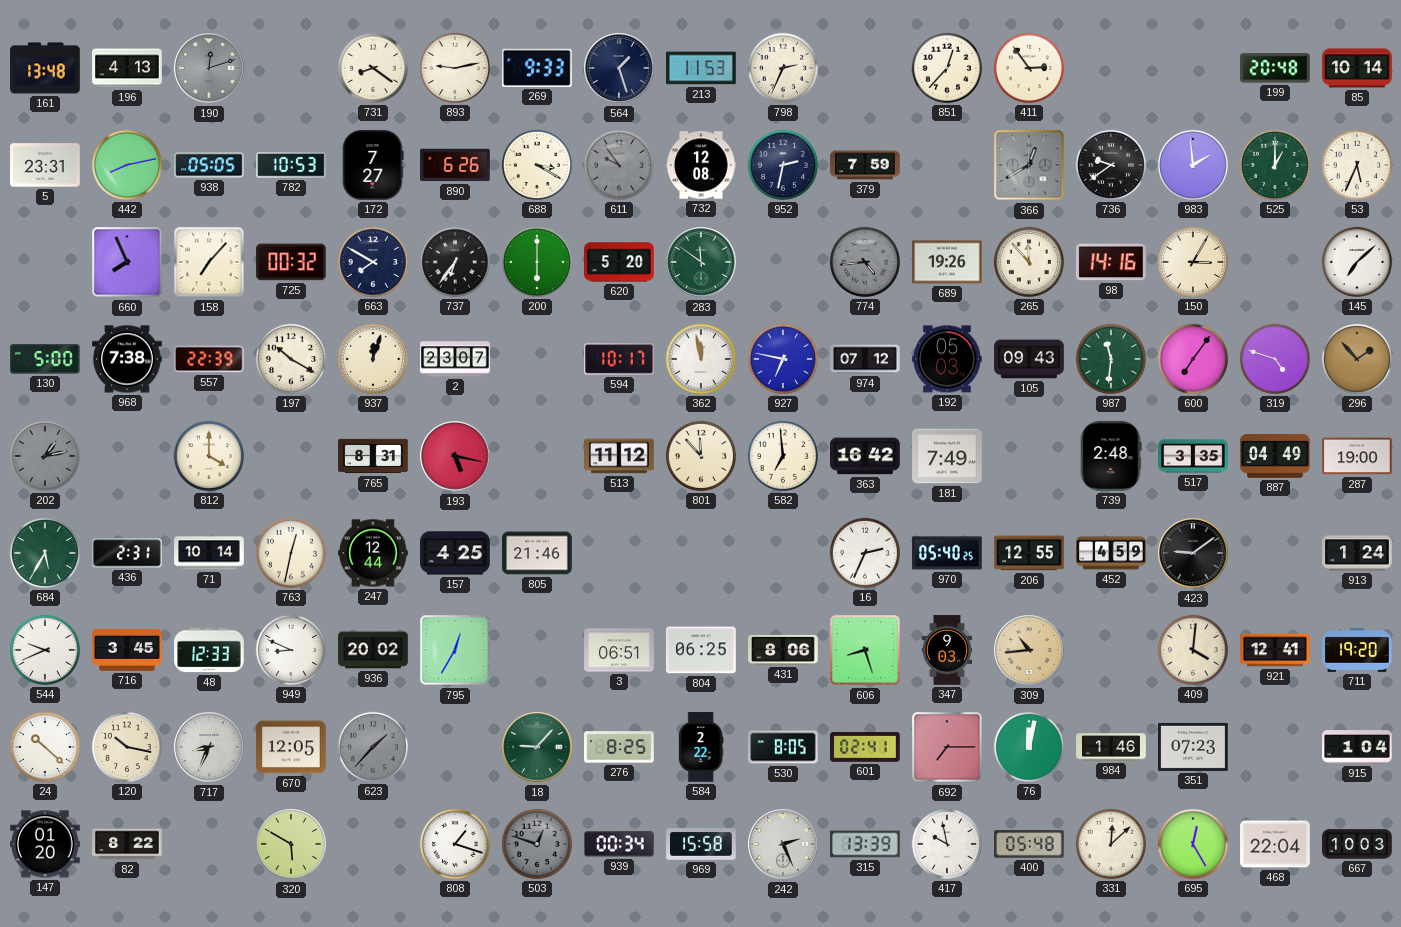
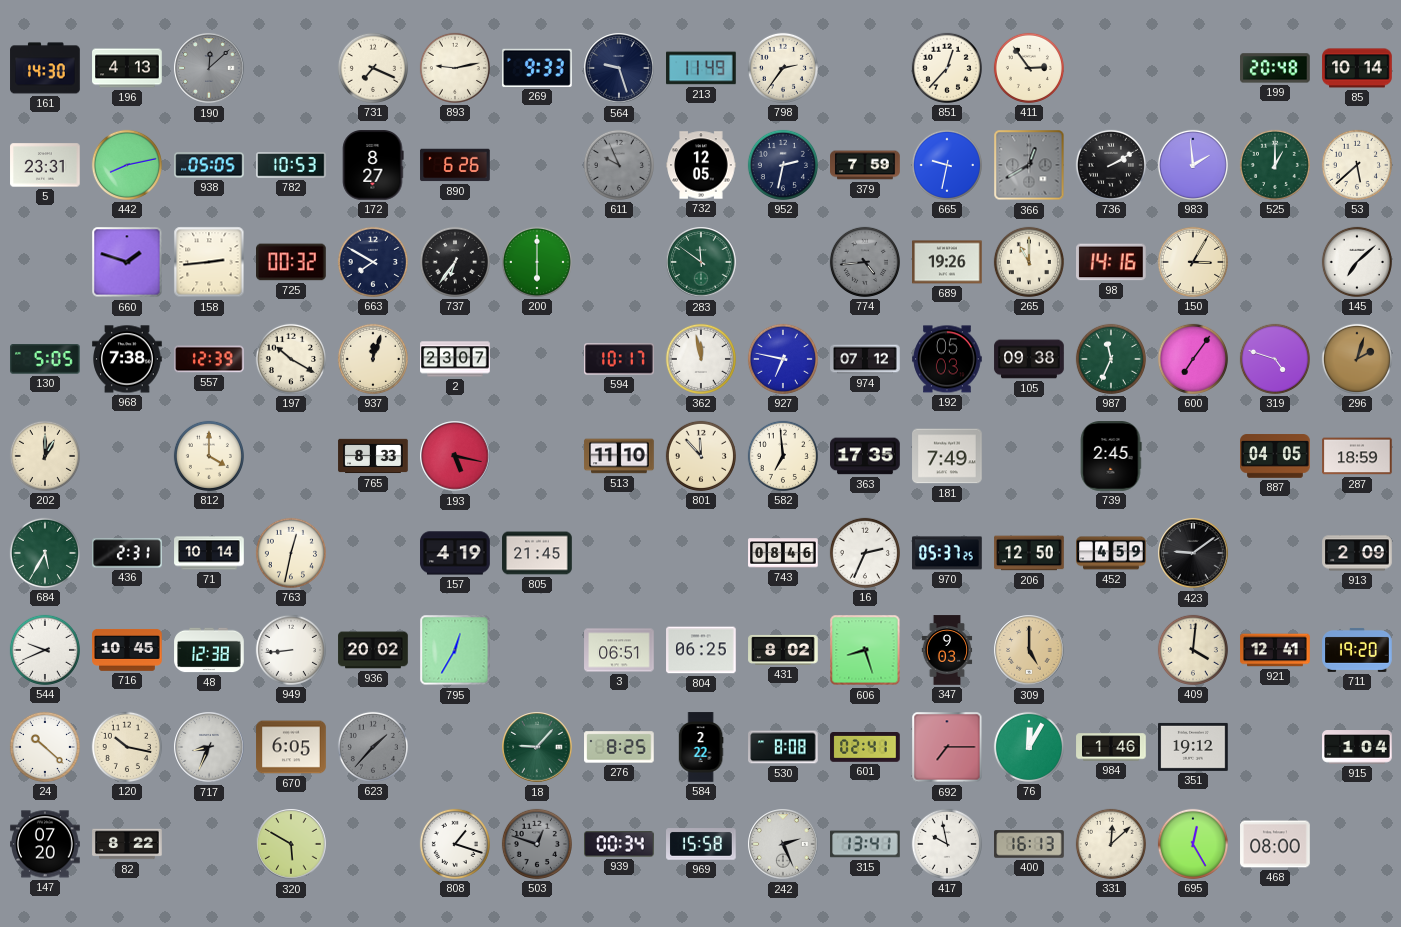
161: 13:48 -> 14:30 (45, 68)
190: 12:12 -> 12:08 (209, 68)
731: 8:21 -> 7:19 (373, 68)
564: 1:27 -> 9:27 (619, 68)
213: 11:53 -> 11:49 (701, 68)
798: 2:34 -> 2:36 (783, 68)
172: 7:27 -> 8:27 (373, 165)
688: 3:20 -> none (537, 165)
611: 9:54 -> 9:56 (619, 165)
732: 12:08 -> 12:05 (701, 165)
665: none -> 9:32 (947, 165)
736: 9:39 -> 2:10 (1111, 165)
53: 5:34 -> 5:38 (1357, 165)
660: 7:56 -> 1:48 (127, 262)
158: 7:07 -> 2:44 (209, 262)
620: 5:20 -> none (619, 262)
265: 11:53 -> 11:00 (1029, 262)
130: 5:00 -> 5:05 (46, 359)
557: 22:39 -> 12:39 (210, 359)
105: 09:43 -> 09:38 (1029, 359)
987: 11:31 -> 11:34 (1111, 359)
296: 1:53 -> 2:03 (1357, 359)
202: 1:13 -> 1:00 (45, 456)
202 dial: grey -> cream (45, 456)
765: 8:31 -> 8:33 (373, 456)
513: 11:12 -> 11:10 (619, 456)
363: 16:42 -> 17:35 (865, 456)
739: 2:48 -> 2:45 (1111, 456)
517: 3:35 -> none (1193, 456)
887: 04:49 -> 04:05 (1275, 456)
287: 19:00 -> 18:59 (1357, 456)
247: 12:44 -> none (373, 553)
157: 4:25 -> 4:19 (455, 553)
805: 21:46 -> 21:45 (537, 553)
743: none -> 08:46 (783, 553)
970: 05:40 -> 05:37 (947, 553)
206: 12:55 -> 12:50 (1029, 553)
913: 1:24 -> 2:09 (1357, 553)
716: 3:45 -> 10:45 (127, 650)
48: 12:33 -> 12:38 (209, 650)
949: 8:49 -> 8:44 (291, 650)
431: 8:06 -> 8:02 (783, 650)
309: 10:44 -> 5:00 (1029, 650)
670: 12:05 -> 6:05 (291, 747)
530: 8:05 -> 8:08 (783, 747)
76: 12:02 -> 12:05 (1029, 747)
351: 07:23 -> 19:12 (1193, 747)
147: 01:20 -> 07:20 (45, 844)
315: 13:39 -> 13:41 (865, 844)
400: 05:48 -> 16:13 (1029, 844)
468: 22:04 -> 08:00 (1275, 844)
667: 10:03 -> none (1357, 844)
